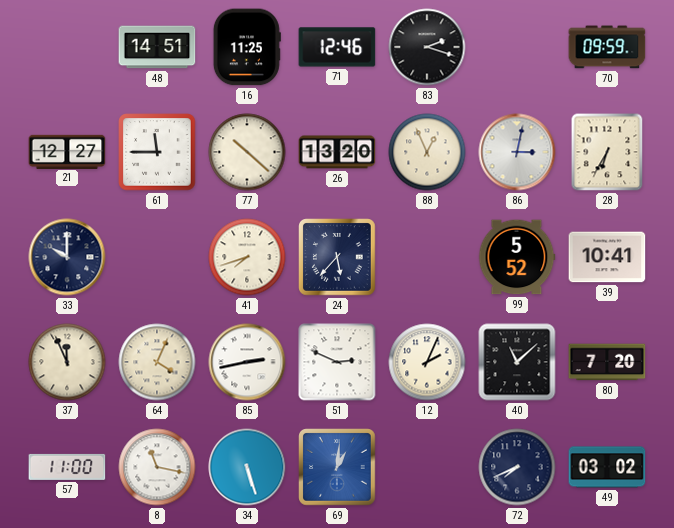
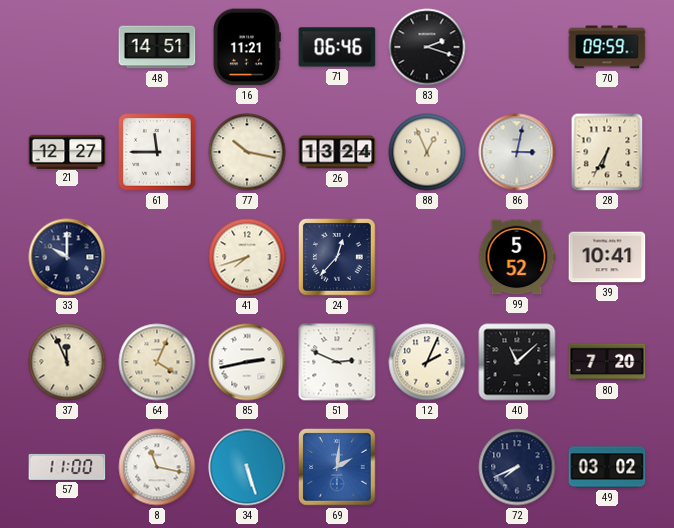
16: 11:25 -> 11:21 (247, 47)
71: 12:46 -> 06:46 (337, 47)
77: 10:22 -> 10:17 (247, 152)
26: 13:20 -> 13:24 (337, 152)
24: 5:37 -> 12:37 (337, 257)
69: 1:01 -> 2:01 (337, 467)
